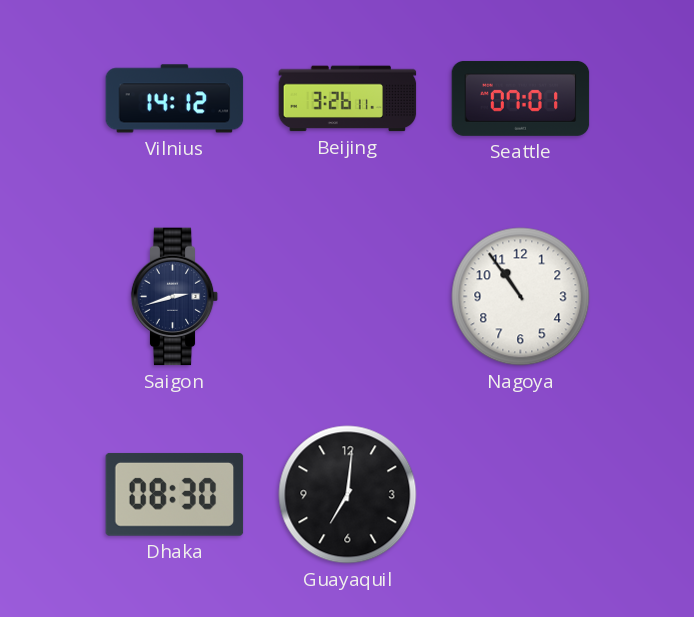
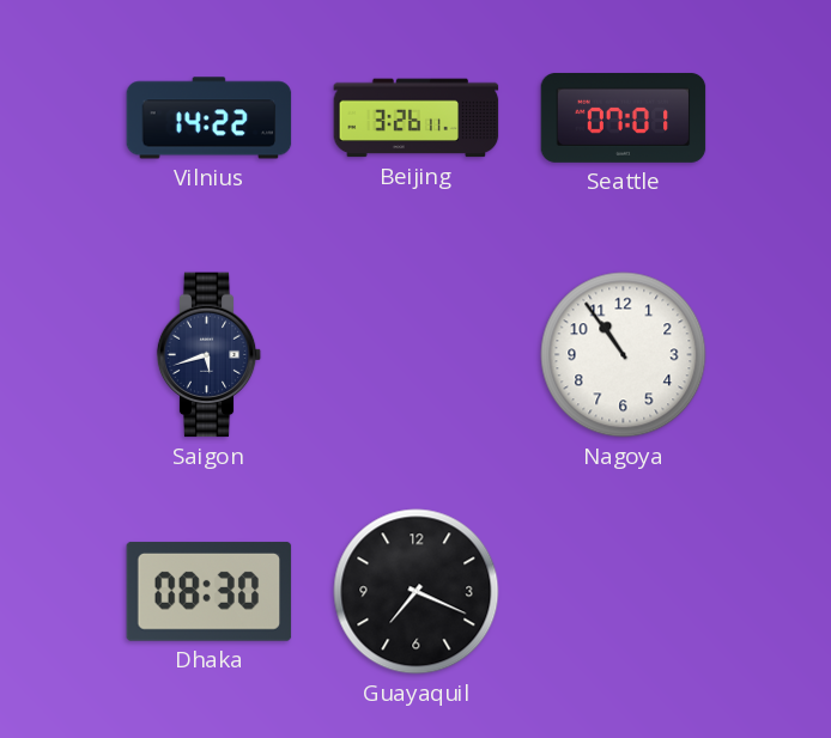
Vilnius: 14:12 -> 14:22 (210, 118)
Saigon: 2:42 -> 5:42 (210, 355)
Guayaquil: 7:01 -> 7:19 (417, 592)
